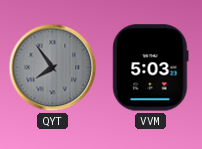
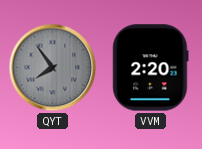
VVM: 5:03 -> 2:20 (151, 68)
